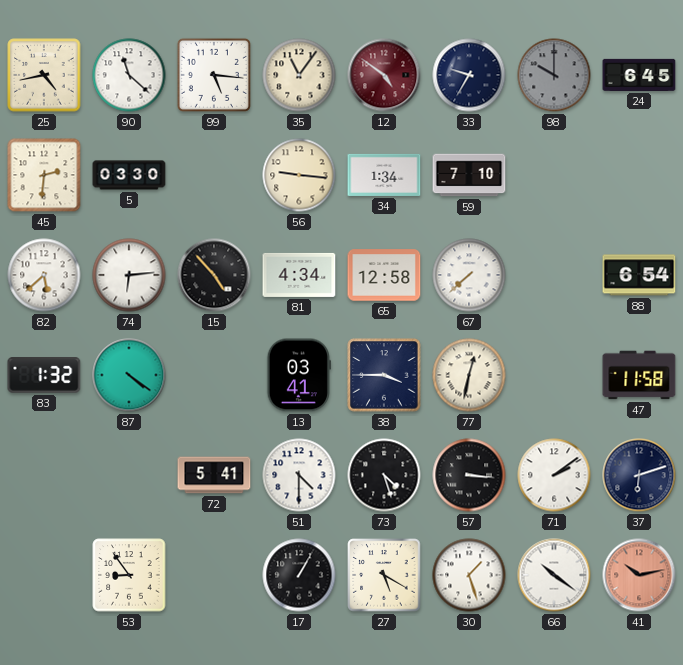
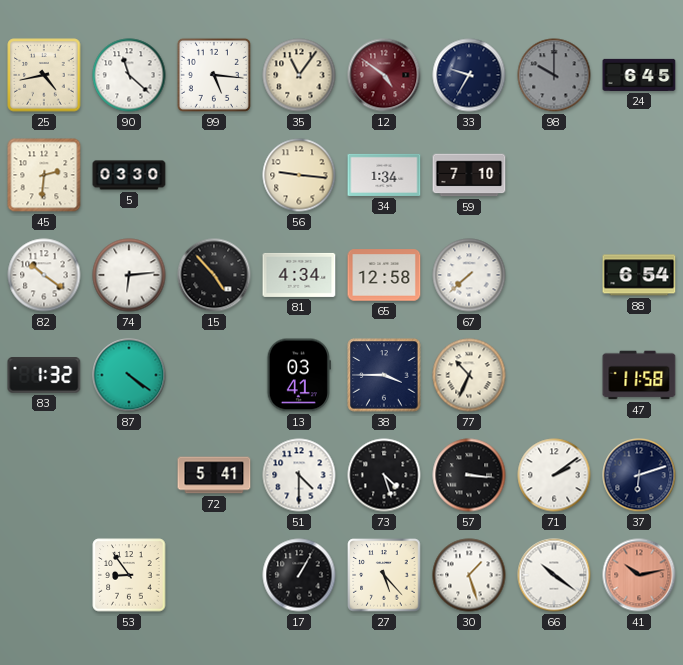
82: 5:38 -> 10:21 (44, 275)
77: 12:32 -> 10:34 (469, 375)
27: 5:20 -> 5:23 (384, 575)
